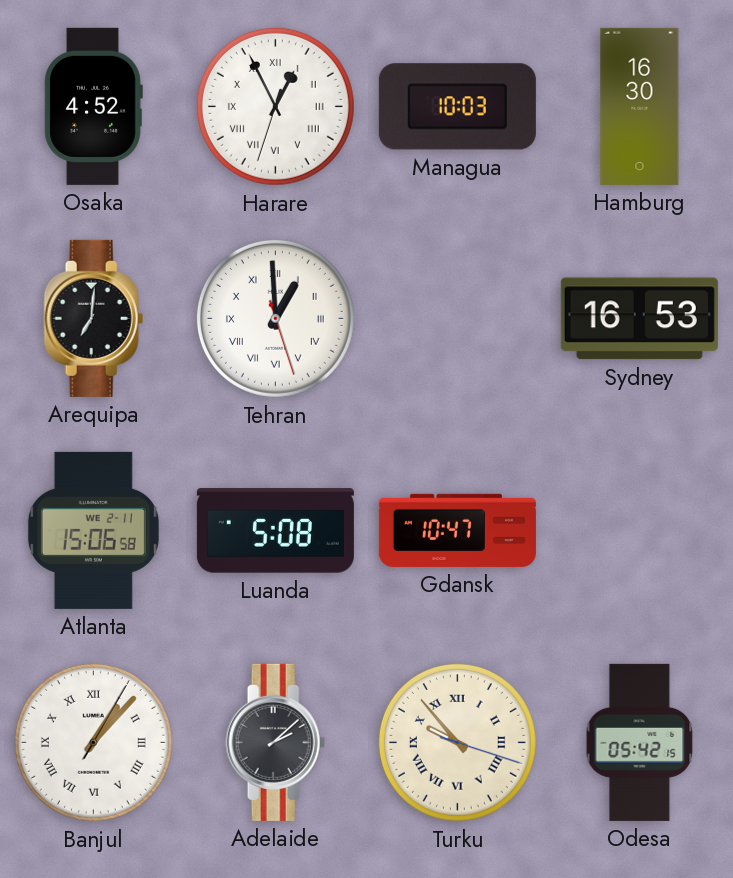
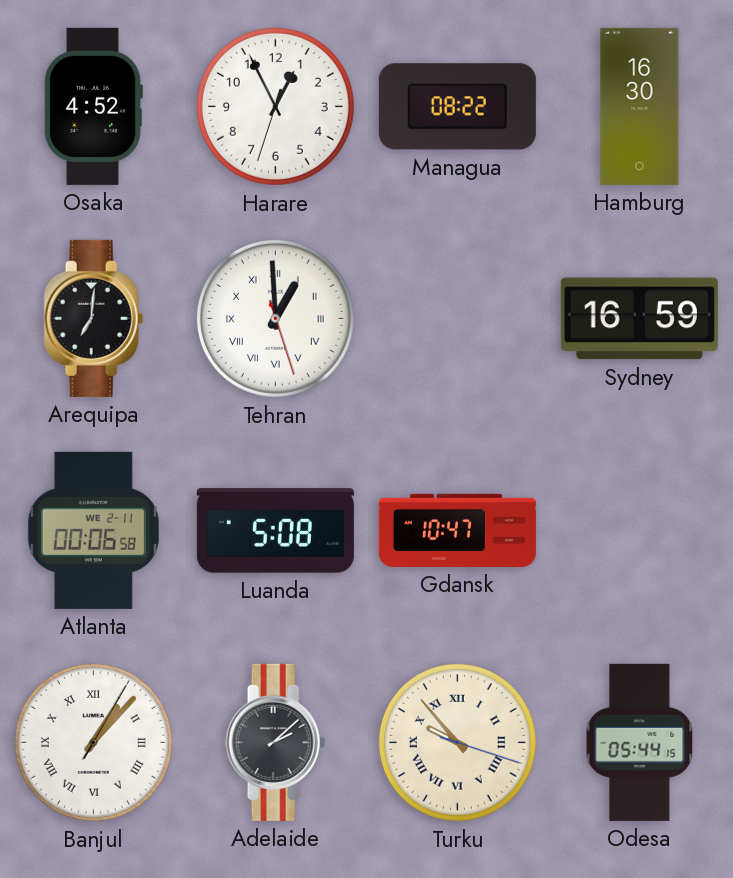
Harare numerals: Roman -> Arabic (275, 106)
Managua: 10:03 -> 08:22 (457, 107)
Sydney: 16:53 -> 16:59 (639, 319)
Atlanta: 15:06 -> 00:06 (93, 530)
Odesa: 05:42 -> 05:44 (640, 742)
